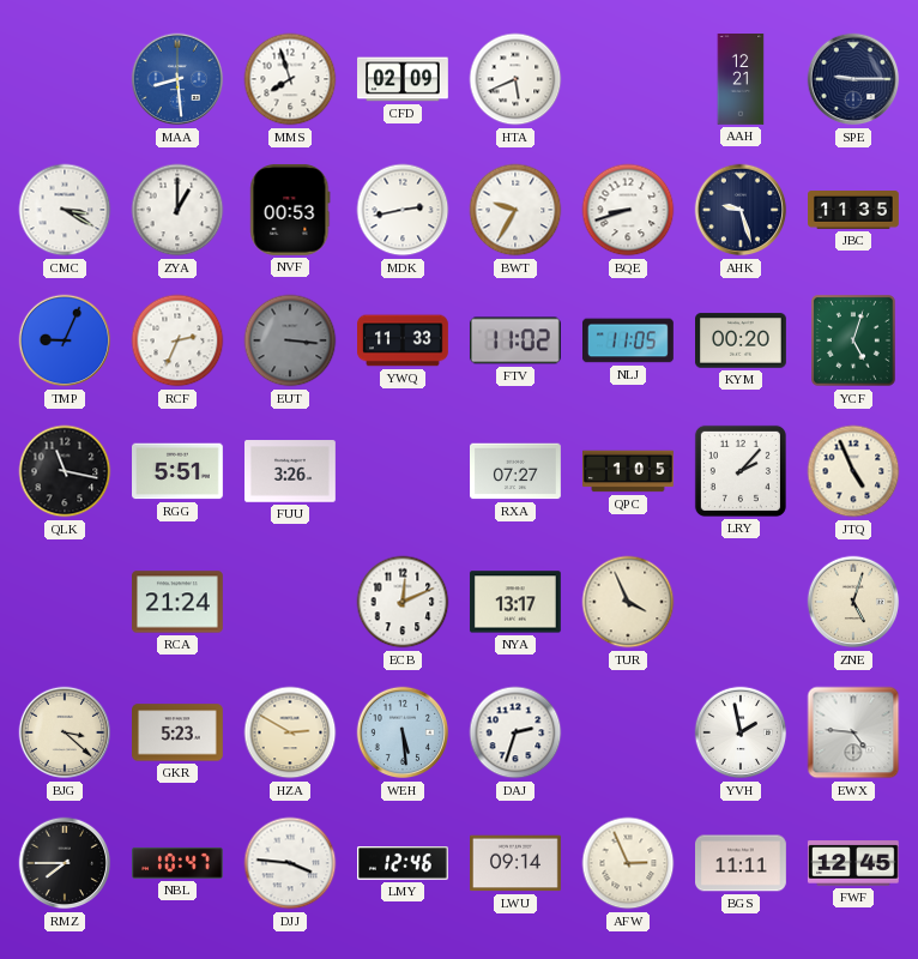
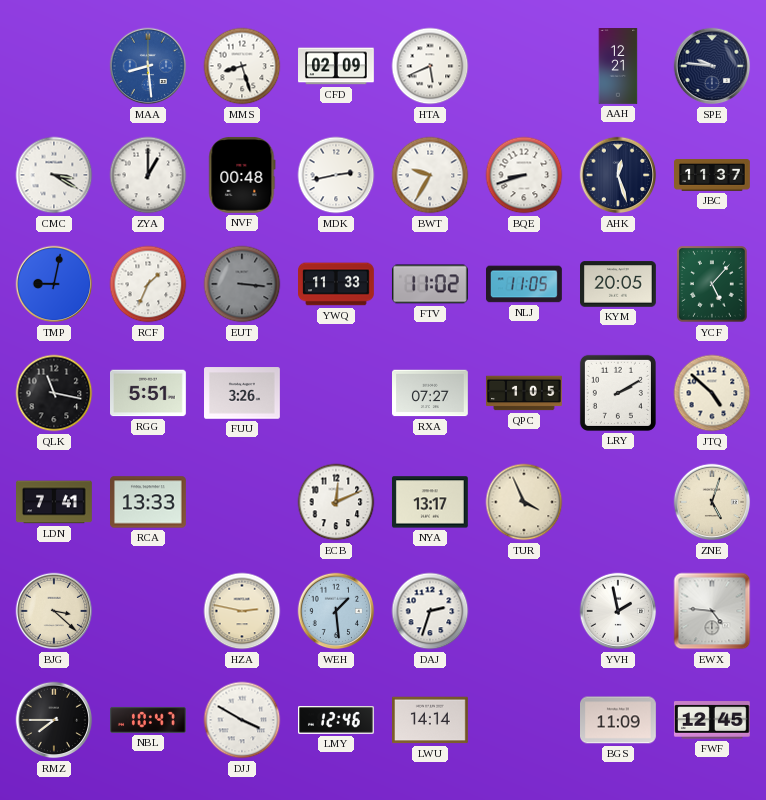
MMS: 7:57 -> 8:27 (242, 66)
SPE: 9:15 -> 9:46 (712, 66)
NVF: 00:53 -> 00:48 (242, 175)
AHK: 9:27 -> 12:27 (618, 175)
JBC: 11:35 -> 11:37 (713, 176)
TMP: 9:04 -> 9:02 (54, 284)
RCF: 2:34 -> 1:34 (148, 284)
KYM: 00:20 -> 20:05 (619, 284)
YCF: 5:03 -> 5:07 (713, 285)
LRY: 2:07 -> 2:10 (618, 393)
JTQ: 4:56 -> 4:52 (712, 393)
LDN: none -> 7:41 (55, 502)
RCA: 21:24 -> 13:33 (149, 502)
GKR: 5:23 -> none (179, 732)
HZA: 2:50 -> 2:47 (242, 611)
WEH: 5:29 -> 1:29 (336, 611)
DJJ: 3:46 -> 3:50 (242, 720)
LWU: 09:14 -> 14:14 (431, 720)
AFW: 2:56 -> none (628, 863)
BGS: 11:11 -> 11:09 (619, 720)
